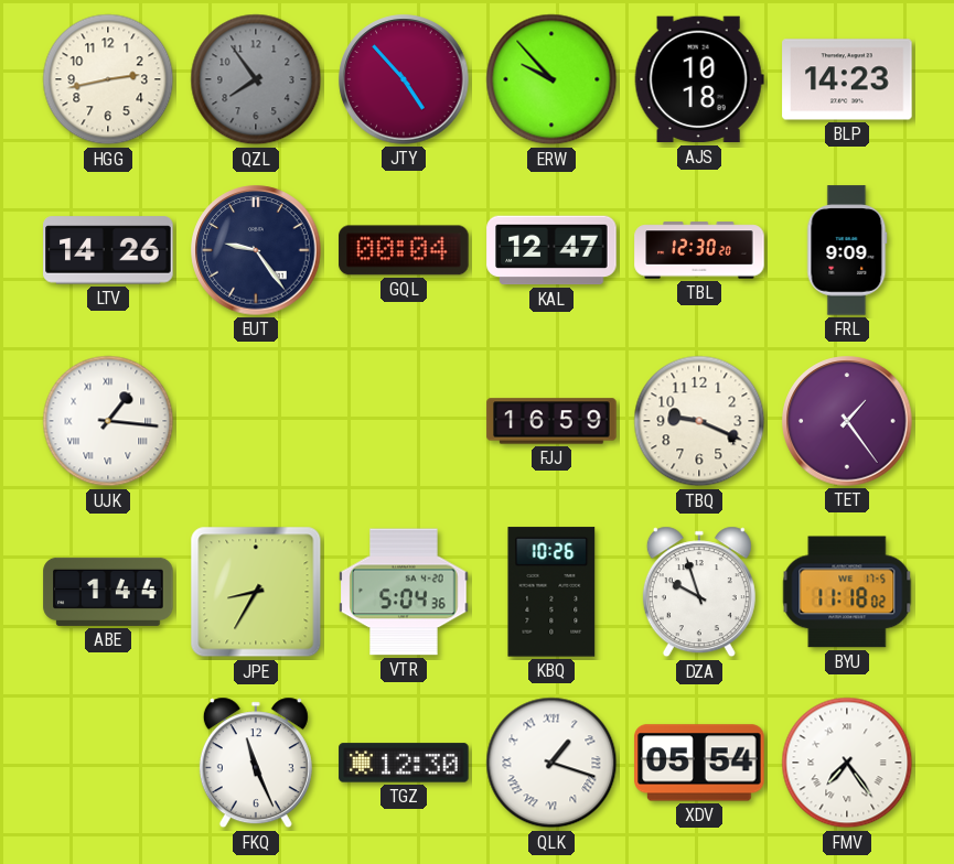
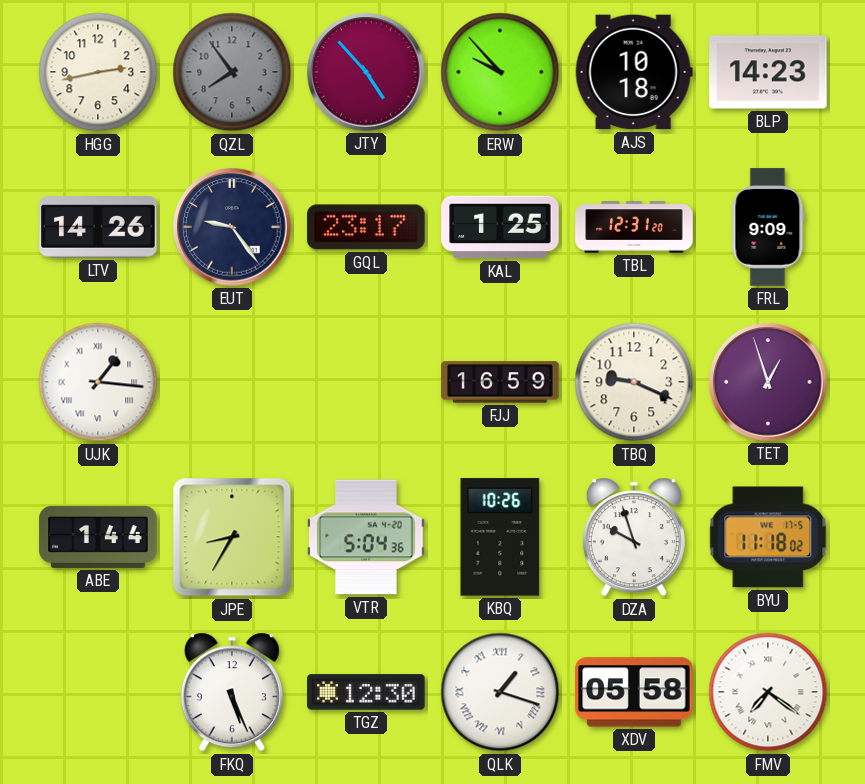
GQL: 00:04 -> 23:17 (366, 227)
KAL: 12:47 -> 1:25 (500, 227)
TBL: 12:30 -> 12:31 (634, 227)
TET: 1:24 -> 12:57 (768, 382)
FKQ: 11:26 -> 5:26 (232, 692)
XDV: 05:54 -> 05:58 (634, 692)
FMV: 7:24 -> 7:21 (768, 692)
